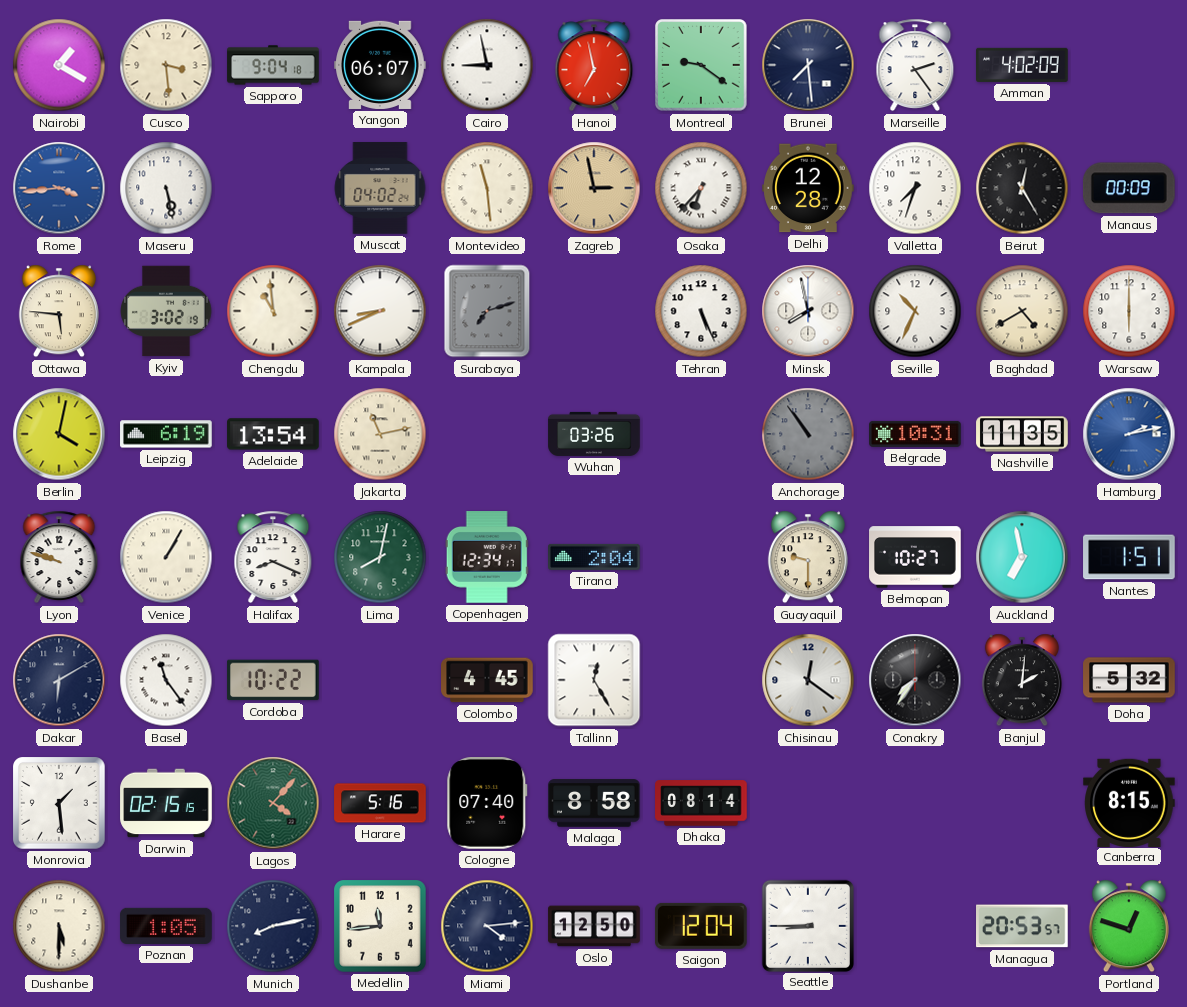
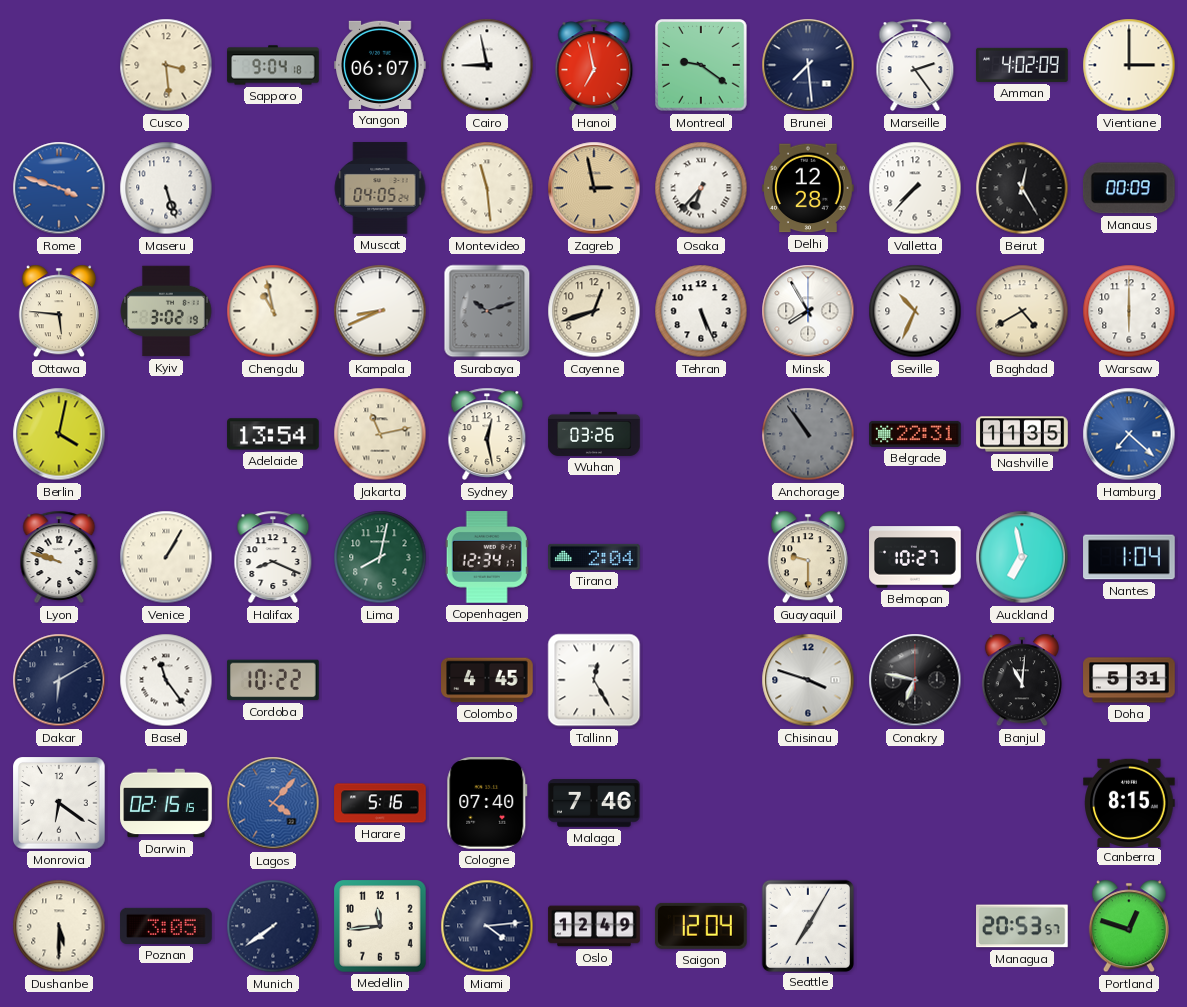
Nairobi: 1:20 -> none (59, 65)
Vientiane: none -> 3:00 (1129, 65)
Rome: 3:44 -> 3:48 (59, 188)
Maseru: 5:28 -> 5:27 (166, 188)
Muscat: 04:02 -> 04:05 (380, 188)
Valletta: 7:33 -> 7:37 (915, 188)
Chengdu: 10:59 -> 10:58 (273, 311)
Surabaya: 7:12 -> 10:12 (487, 311)
Cayenne: none -> 12:42 (594, 311)
Minsk: 7:58 -> 7:55 (808, 311)
Leipzig: 6:19 -> none (166, 434)
Sydney: none -> 12:28 (487, 434)
Belgrade: 10:31 -> 22:31 (915, 434)
Hamburg: 2:13 -> 7:22 (1129, 434)
Nantes: 1:51 -> 1:04 (1129, 557)
Chisinau: 12:21 -> 3:48 (808, 680)
Conakry: 7:36 -> 6:47 (915, 680)
Banjul: 2:01 -> 11:01 (1022, 680)
Doha: 5:32 -> 5:31 (1129, 680)
Monrovia: 1:29 -> 6:21 (60, 804)
Lagos dial: green -> blue (273, 803)
Malaga: 8:58 -> 7:46 (594, 803)
Dhaka: 08:14 -> none (701, 803)
Poznan: 1:05 -> 3:05 (166, 926)
Munich: 8:13 -> 7:39 (273, 926)
Oslo: 12:50 -> 12:49 (594, 926)
Seattle: 8:45 -> 7:05 (807, 925)
